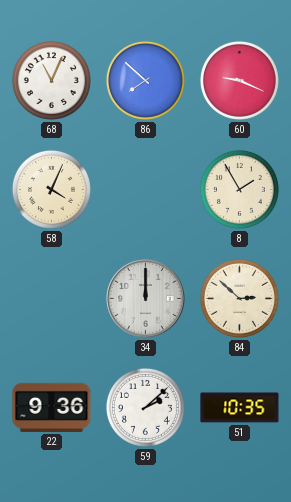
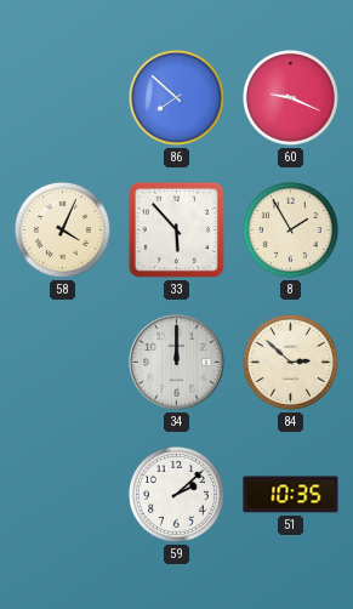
68: 11:04 -> none (51, 80)
33: none -> 5:53 (176, 229)
22: 9:36 -> none (52, 407)
